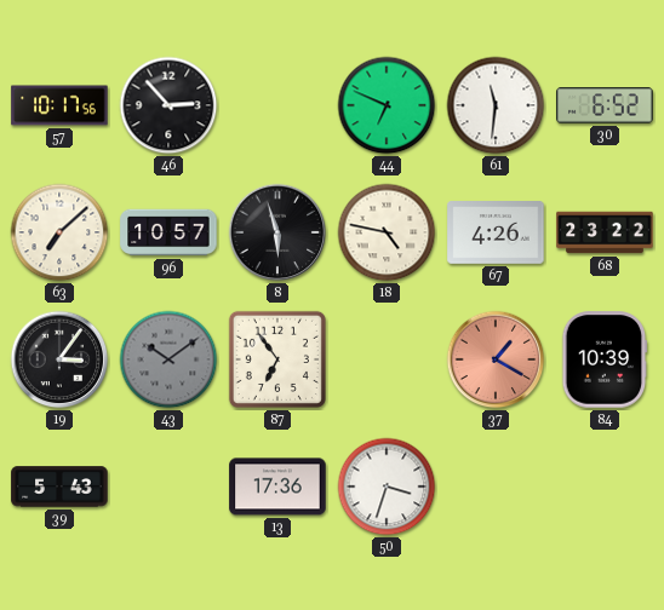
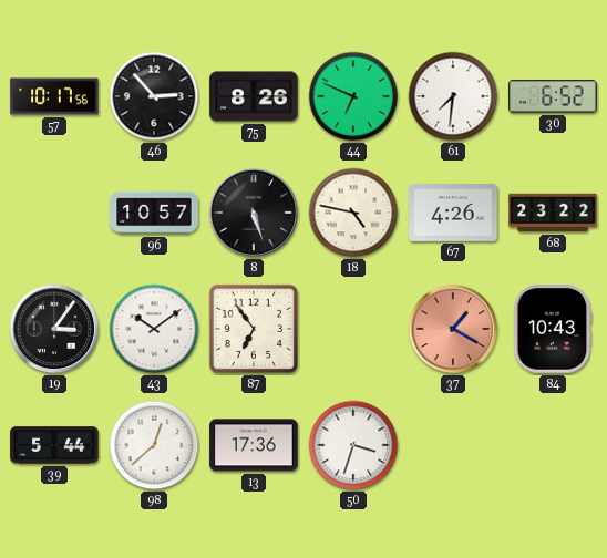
75: none -> 8:26 (254, 96)
61: 11:31 -> 7:31 (453, 96)
63: 7:08 -> none (59, 232)
8: 5:57 -> 5:27 (254, 213)
43 dial: grey -> white (154, 329)
84: 10:39 -> 10:43 (553, 329)
39: 5:43 -> 5:44 (54, 445)
98: none -> 12:38 (154, 445)
